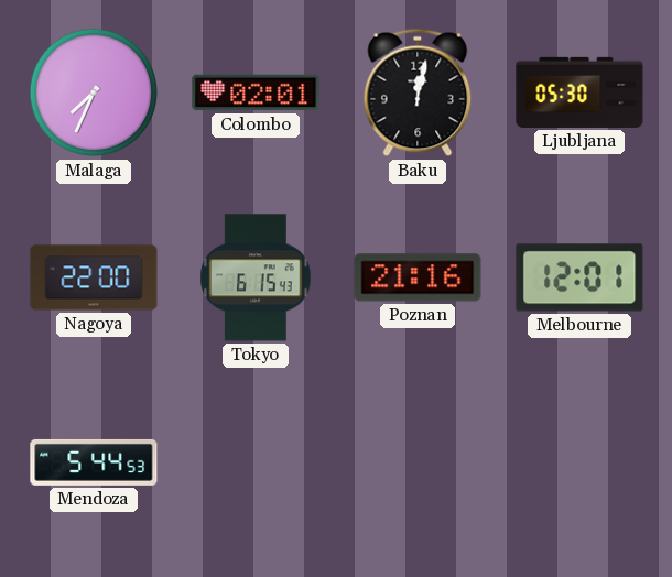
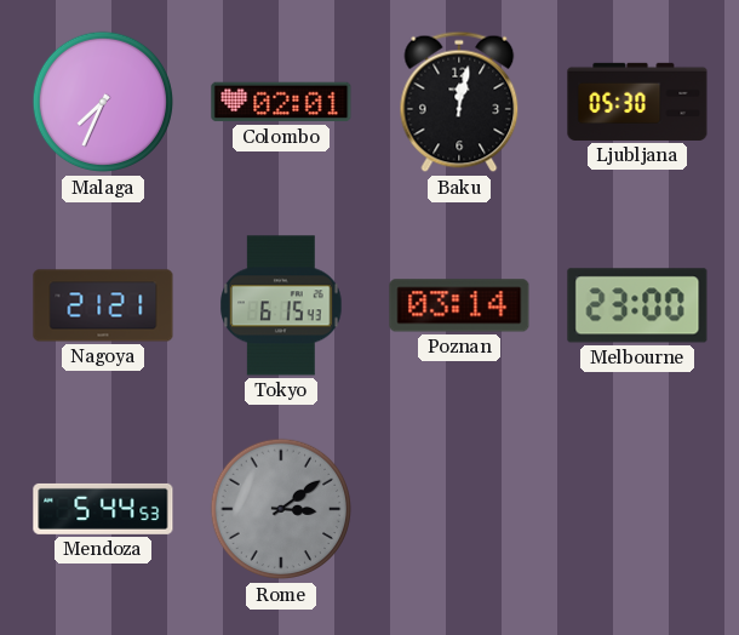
Nagoya: 22:00 -> 21:21 (103, 305)
Poznan: 21:16 -> 03:14 (459, 305)
Melbourne: 12:01 -> 23:00 (637, 305)
Rome: none -> 3:09 (281, 509)
